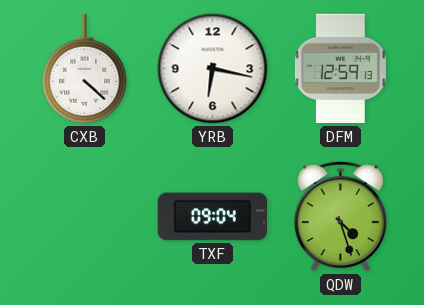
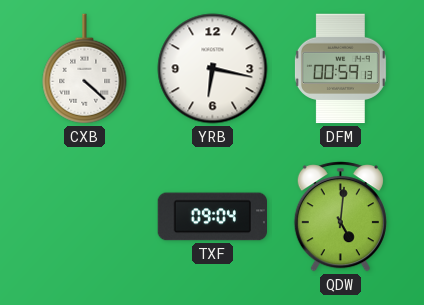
DFM: 12:59 -> 00:59 (340, 69)
QDW: 4:27 -> 5:01 (340, 217)
